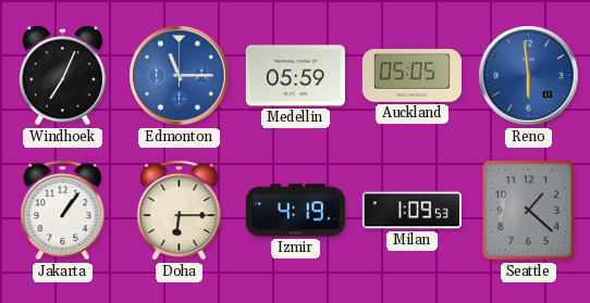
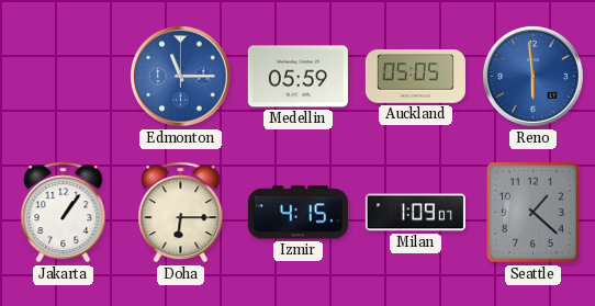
Windhoek: 7:04 -> none (62, 76)
Izmir: 4:19 -> 4:15 (297, 213)
Milan: 1:09:53 -> 1:09:07 (415, 213)
